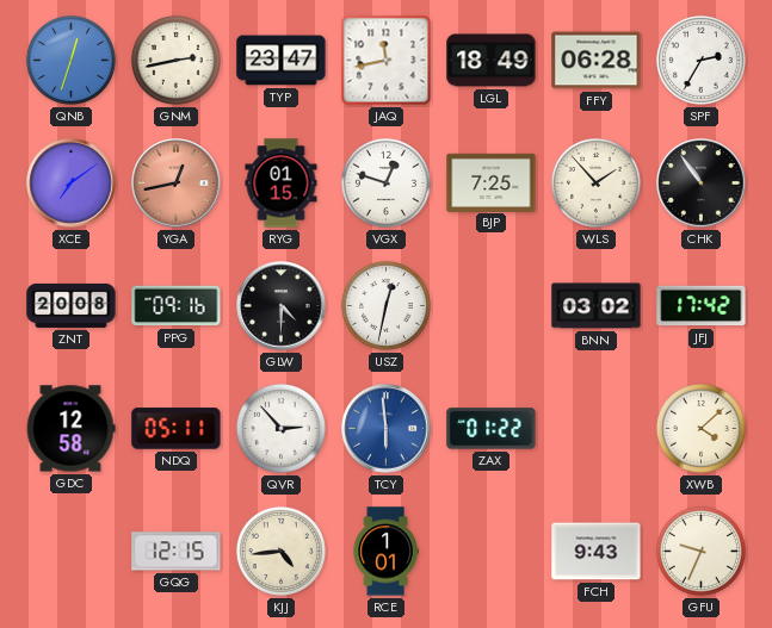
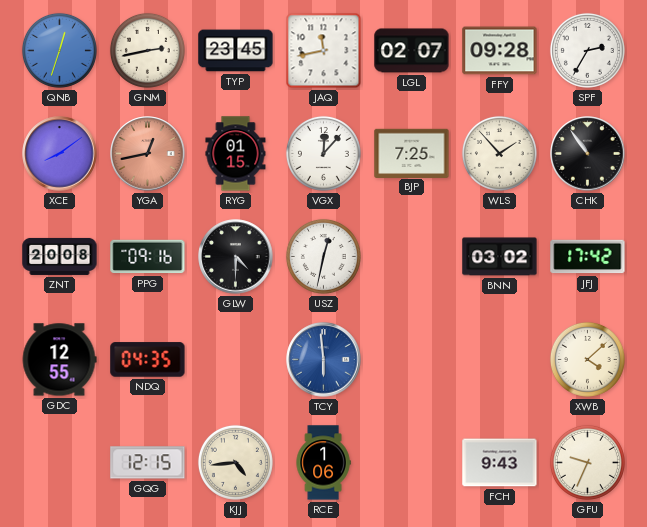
TYP: 23:47 -> 23:45 (236, 51)
LGL: 18:49 -> 02:07 (412, 51)
FFY: 06:28 -> 09:28 (500, 51)
XCE: 7:09 -> 8:09 (60, 154)
VGX: 12:48 -> 12:07 (323, 153)
GDC: 12:58 -> 12:55 (59, 360)
NDQ: 05:11 -> 04:35 (148, 360)
QVR: 2:53 -> none (280, 428)
ZAX: 01:22 -> none (492, 429)
RCE: 1:01 -> 1:06 (323, 463)
